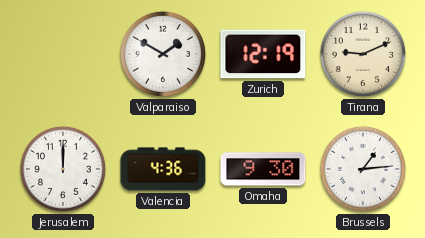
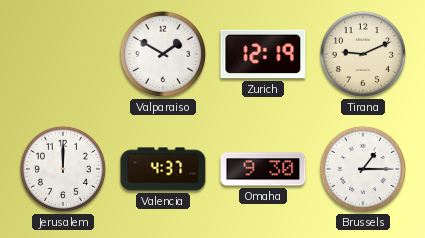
Valencia: 4:36 -> 4:37 (163, 169)
Brussels: 1:14 -> 1:15 (363, 169)
